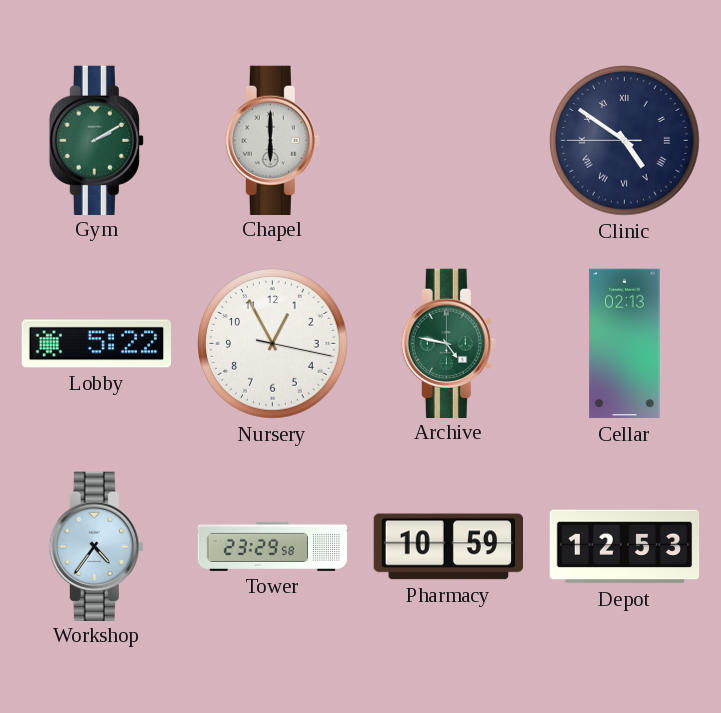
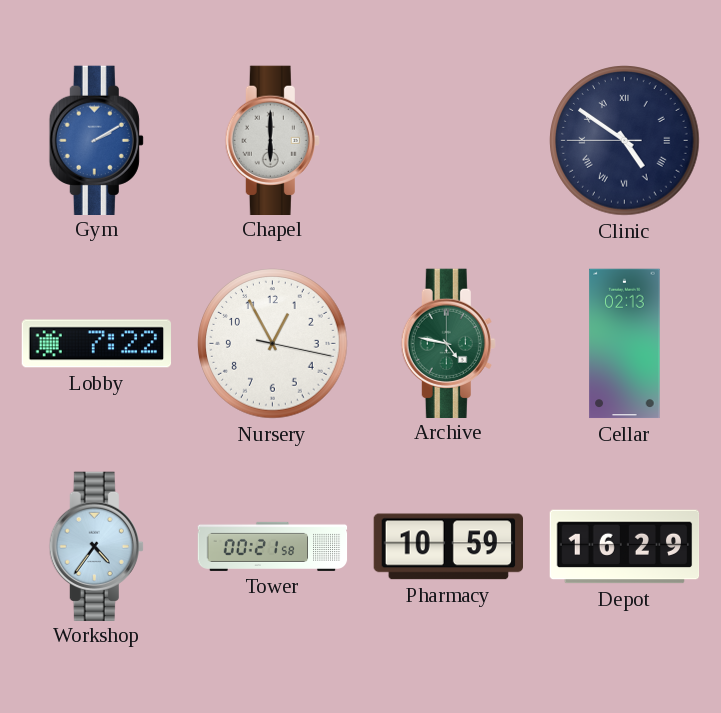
Gym dial: green -> blue (96, 140)
Lobby: 5:22 -> 7:22 (97, 344)
Tower: 23:29 -> 00:21 (273, 546)
Depot: 12:53 -> 16:29 (625, 547)
